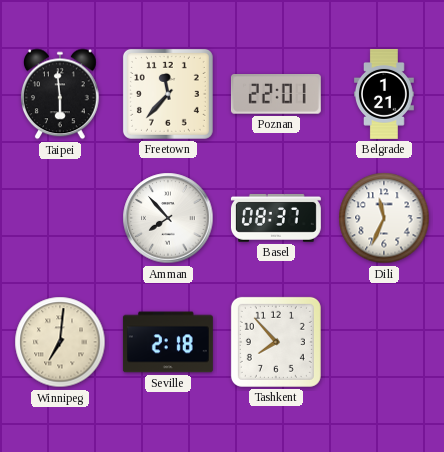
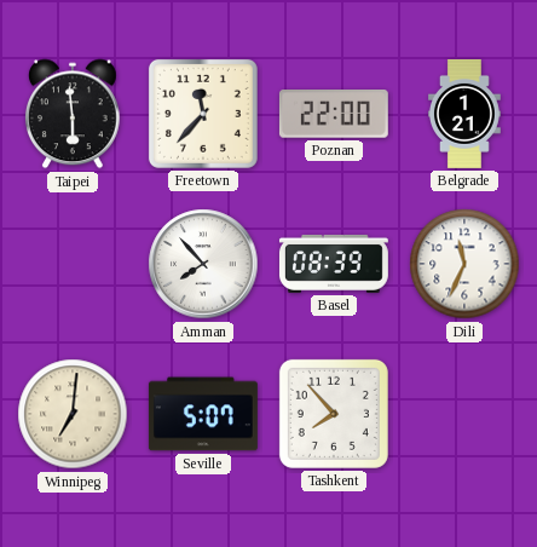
Poznan: 22:01 -> 22:00 (334, 115)
Basel: 08:37 -> 08:39 (334, 264)
Seville: 2:18 -> 5:07 (203, 414)
